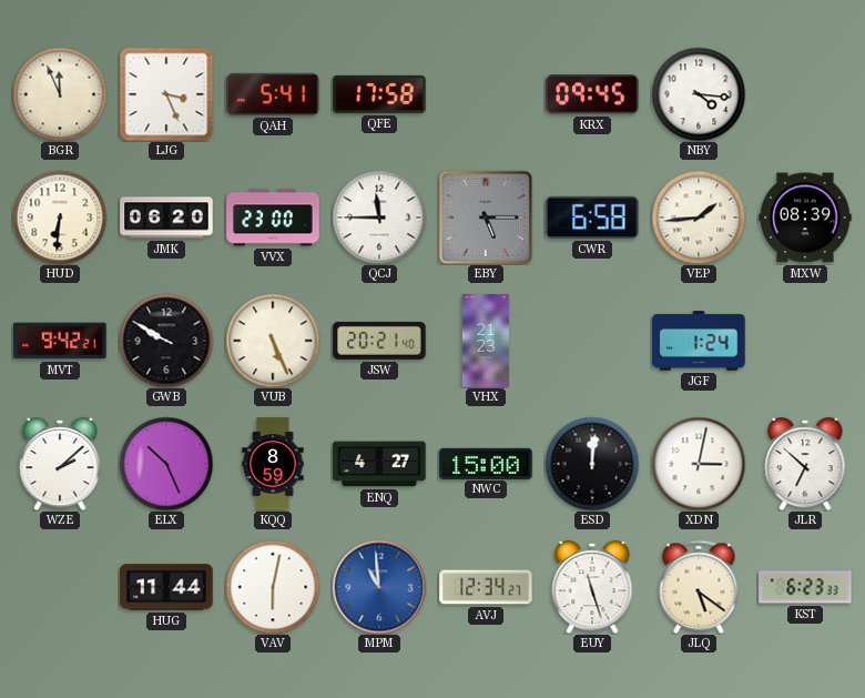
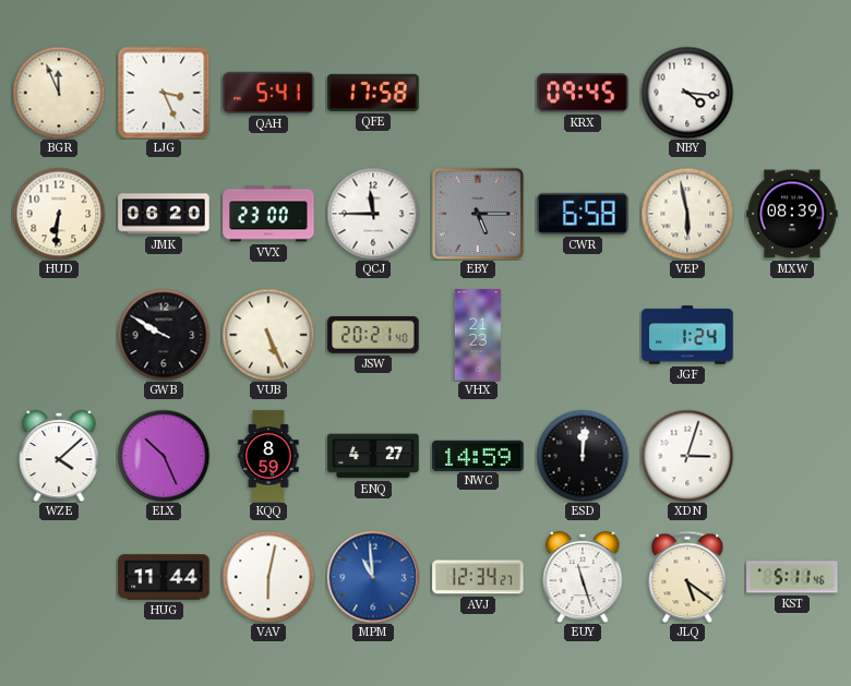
VEP: 1:44 -> 5:58 (687, 214)
MVT: 9:42 -> none (60, 341)
WZE: 2:08 -> 4:08 (59, 456)
NWC: 15:00 -> 14:59 (478, 455)
XDN: 3:02 -> 3:03 (687, 456)
JLR: 6:52 -> none (805, 464)
KST: 6:23 -> 5:11 (792, 577)
